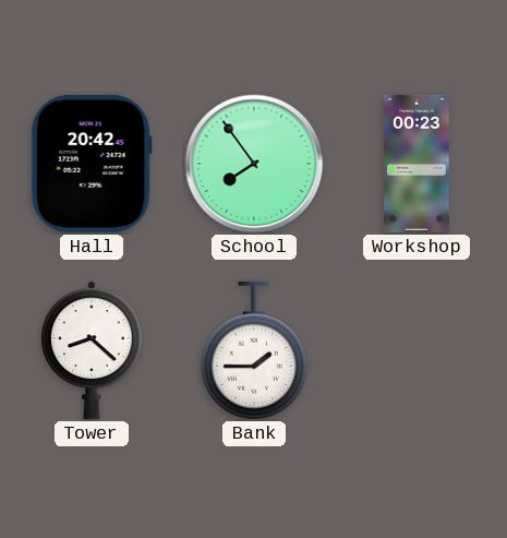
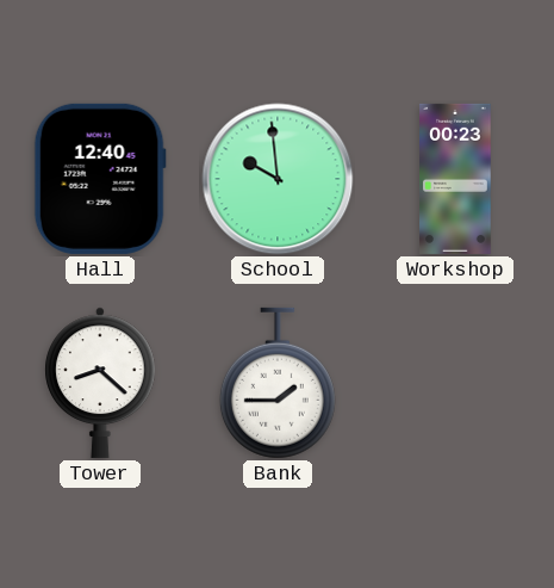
Hall: 20:42 -> 12:40 (100, 179)
School: 7:54 -> 9:59 (278, 179)
